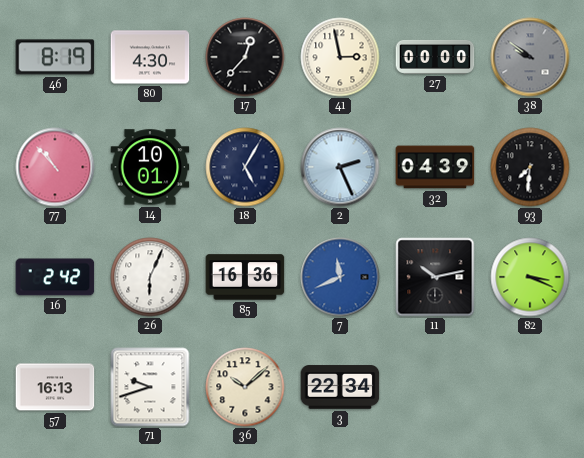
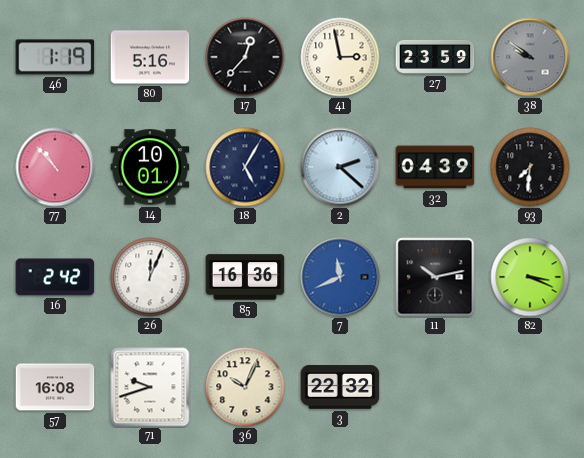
46: 8:19 -> 1:19 (55, 57)
80: 4:30 -> 5:16 (150, 57)
27: 00:00 -> 23:59 (435, 57)
2: 2:26 -> 2:22 (340, 167)
26: 6:04 -> 12:04 (150, 277)
57: 16:13 -> 16:08 (55, 387)
36: 10:08 -> 10:04 (245, 387)
3: 22:34 -> 22:32 (340, 387)
